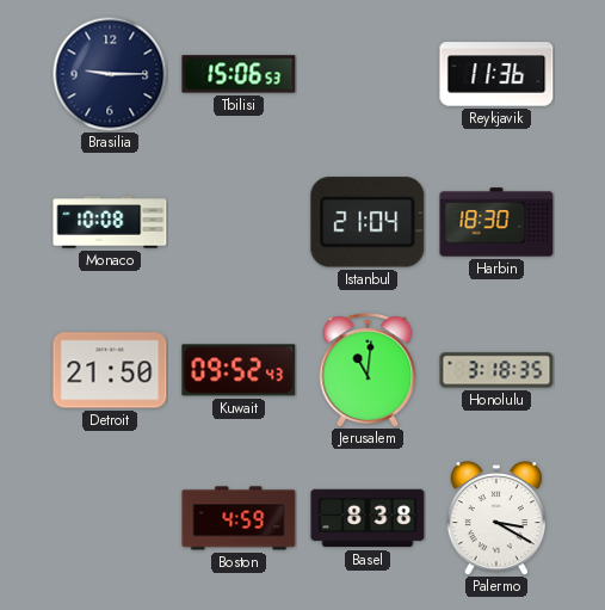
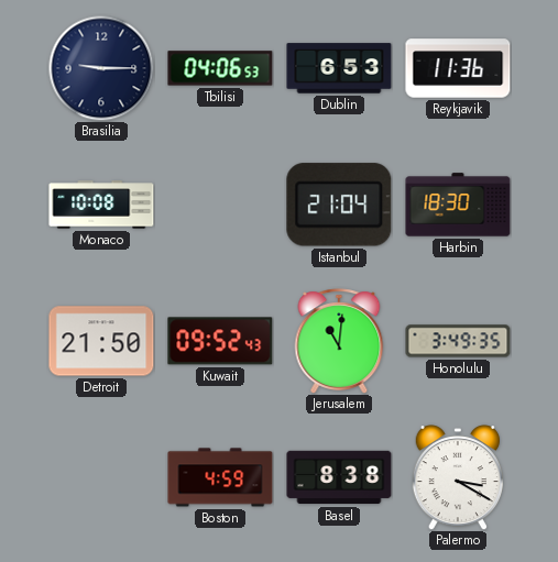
Tbilisi: 15:06 -> 04:06 (220, 68)
Dublin: none -> 6:53 (339, 68)
Honolulu: 3:18 -> 3:49 (458, 341)
